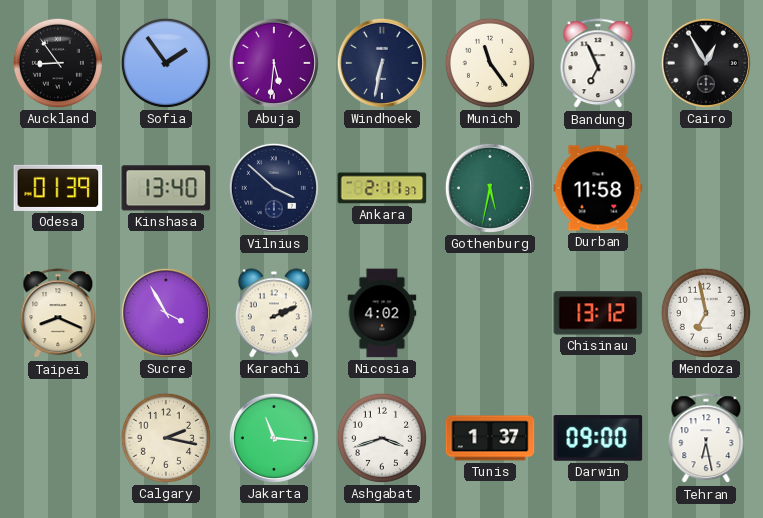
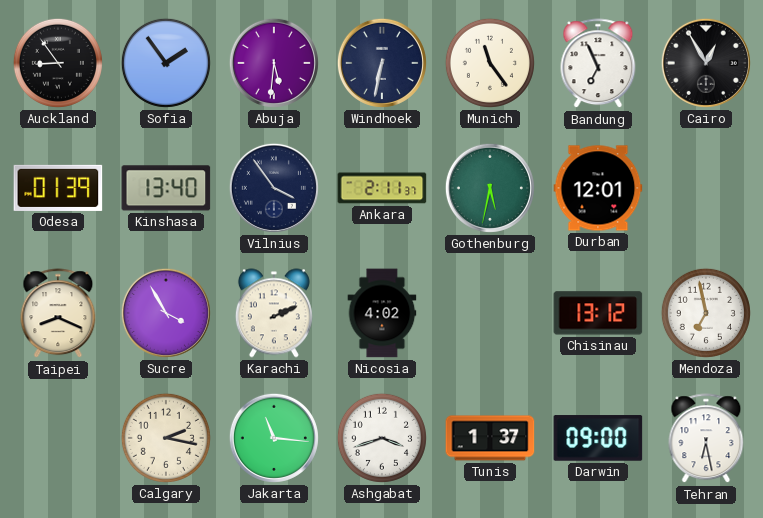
Vilnius: 3:52 -> 3:54 (274, 188)
Durban: 11:58 -> 12:01 (598, 188)
